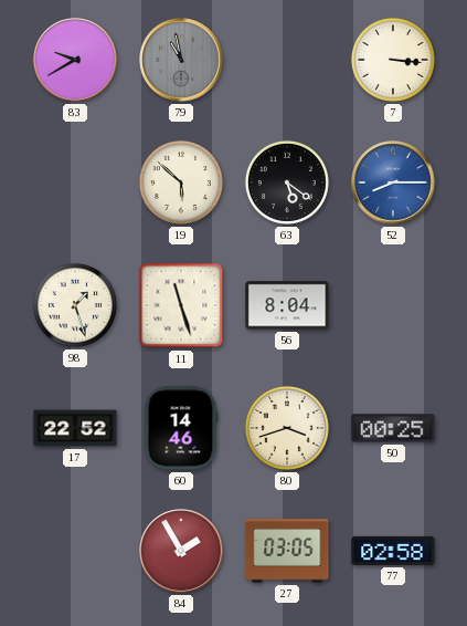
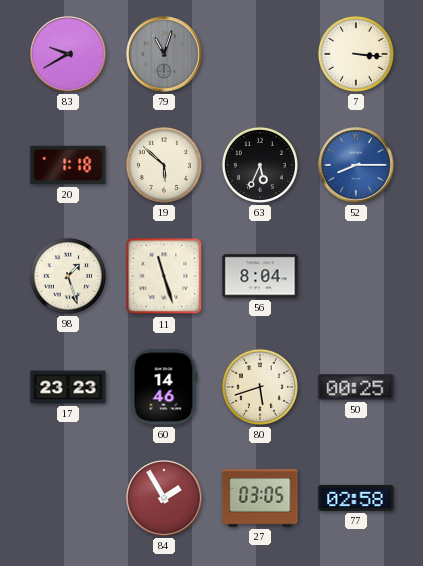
79: 10:58 -> 11:03 (164, 54)
20: none -> 1:18 (68, 165)
63: 5:21 -> 5:34 (260, 165)
17: 22:52 -> 23:23 (68, 387)
80: 3:42 -> 5:42 (260, 387)
